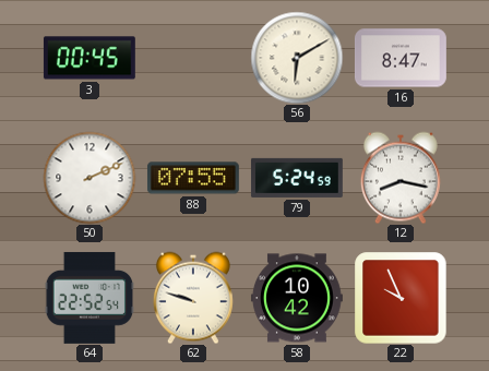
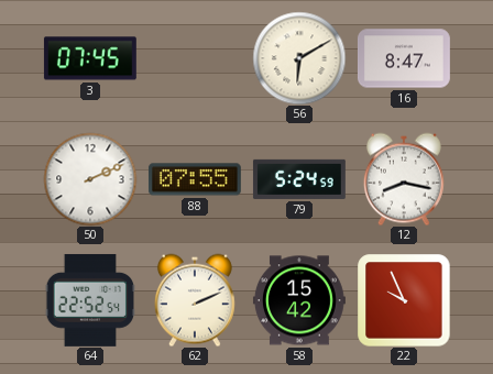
3: 00:45 -> 07:45 (90, 58)
62: 9:48 -> 2:11 (195, 300)
58: 10:42 -> 15:42 (299, 300)
